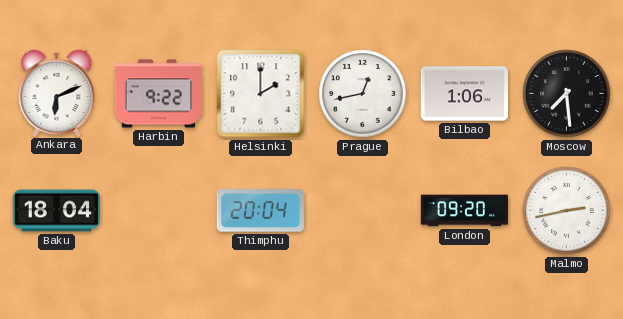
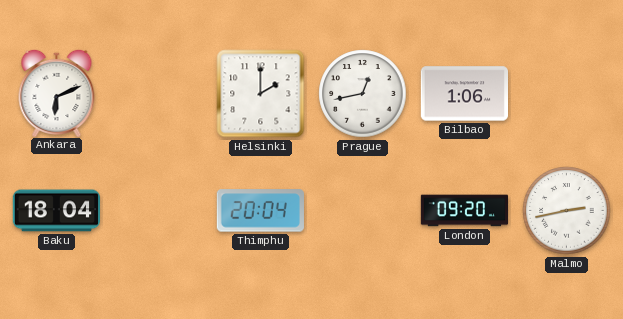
Harbin: 9:22 -> none (159, 94)
Moscow: 7:29 -> none (567, 94)
